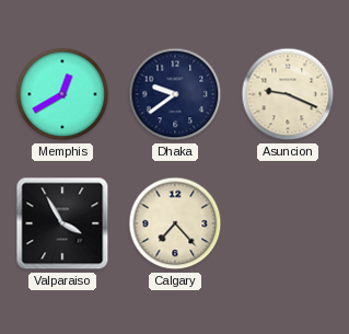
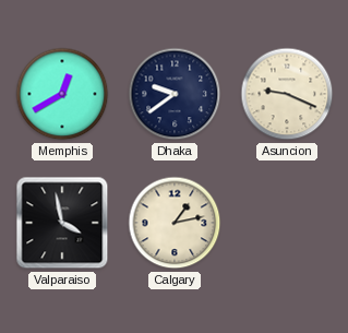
Valparaiso: 3:55 -> 3:58 (62, 223)
Calgary: 7:23 -> 1:13 (175, 223)
